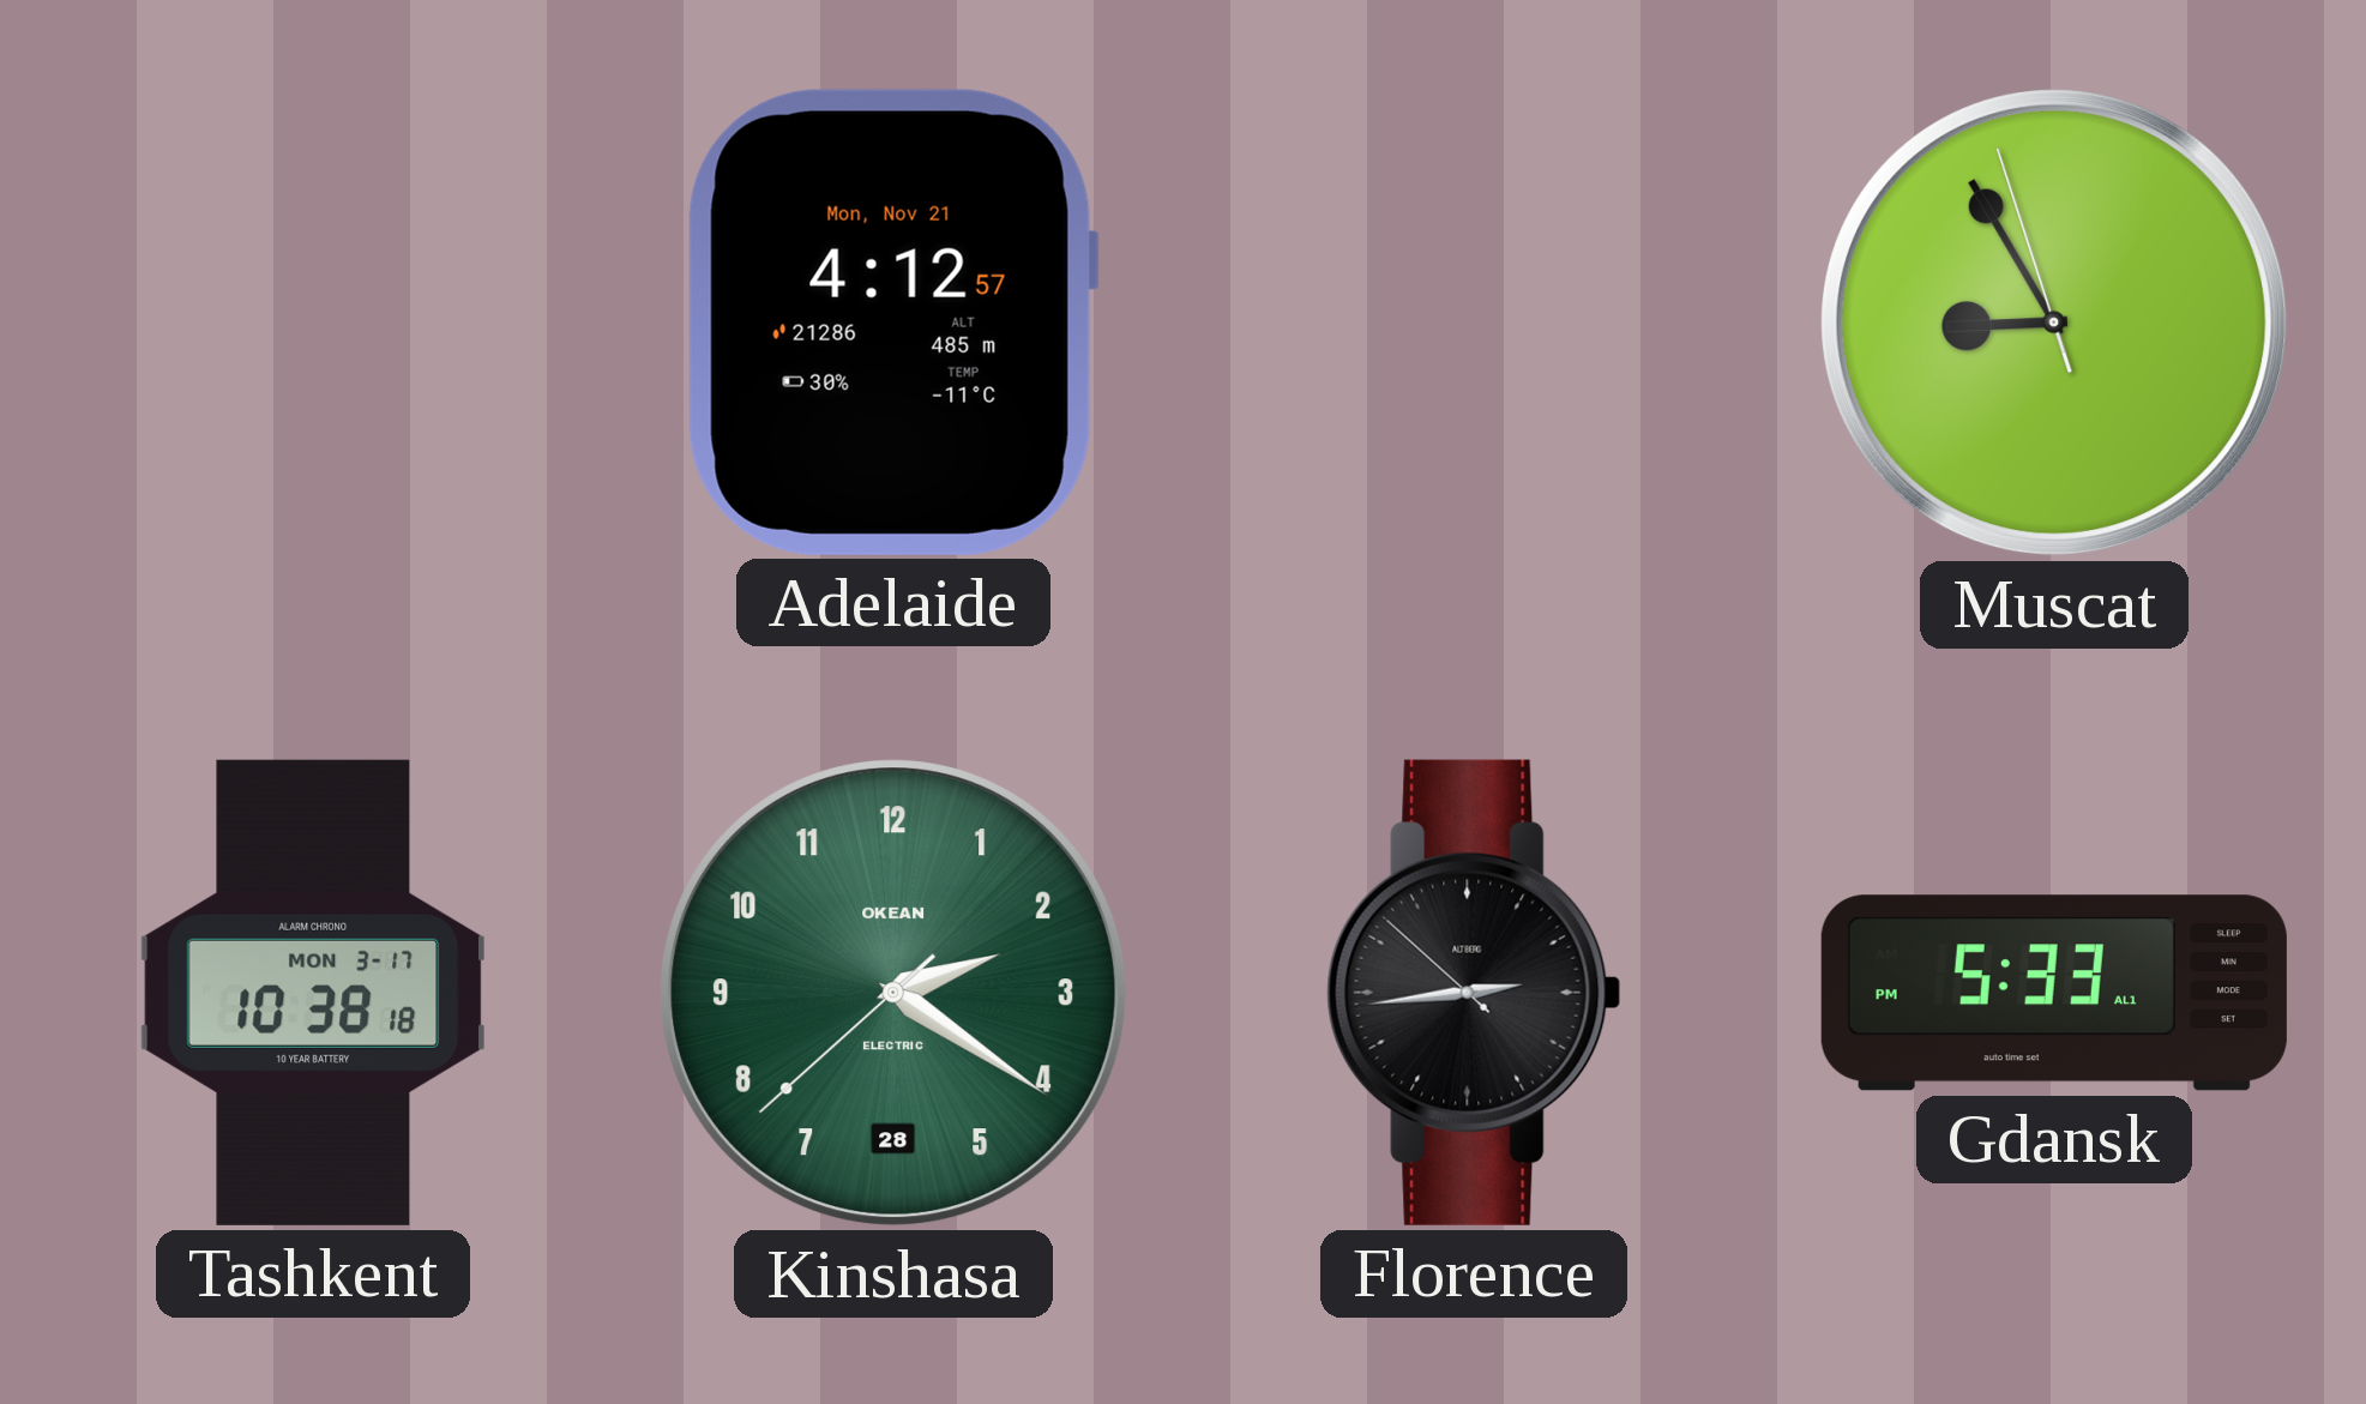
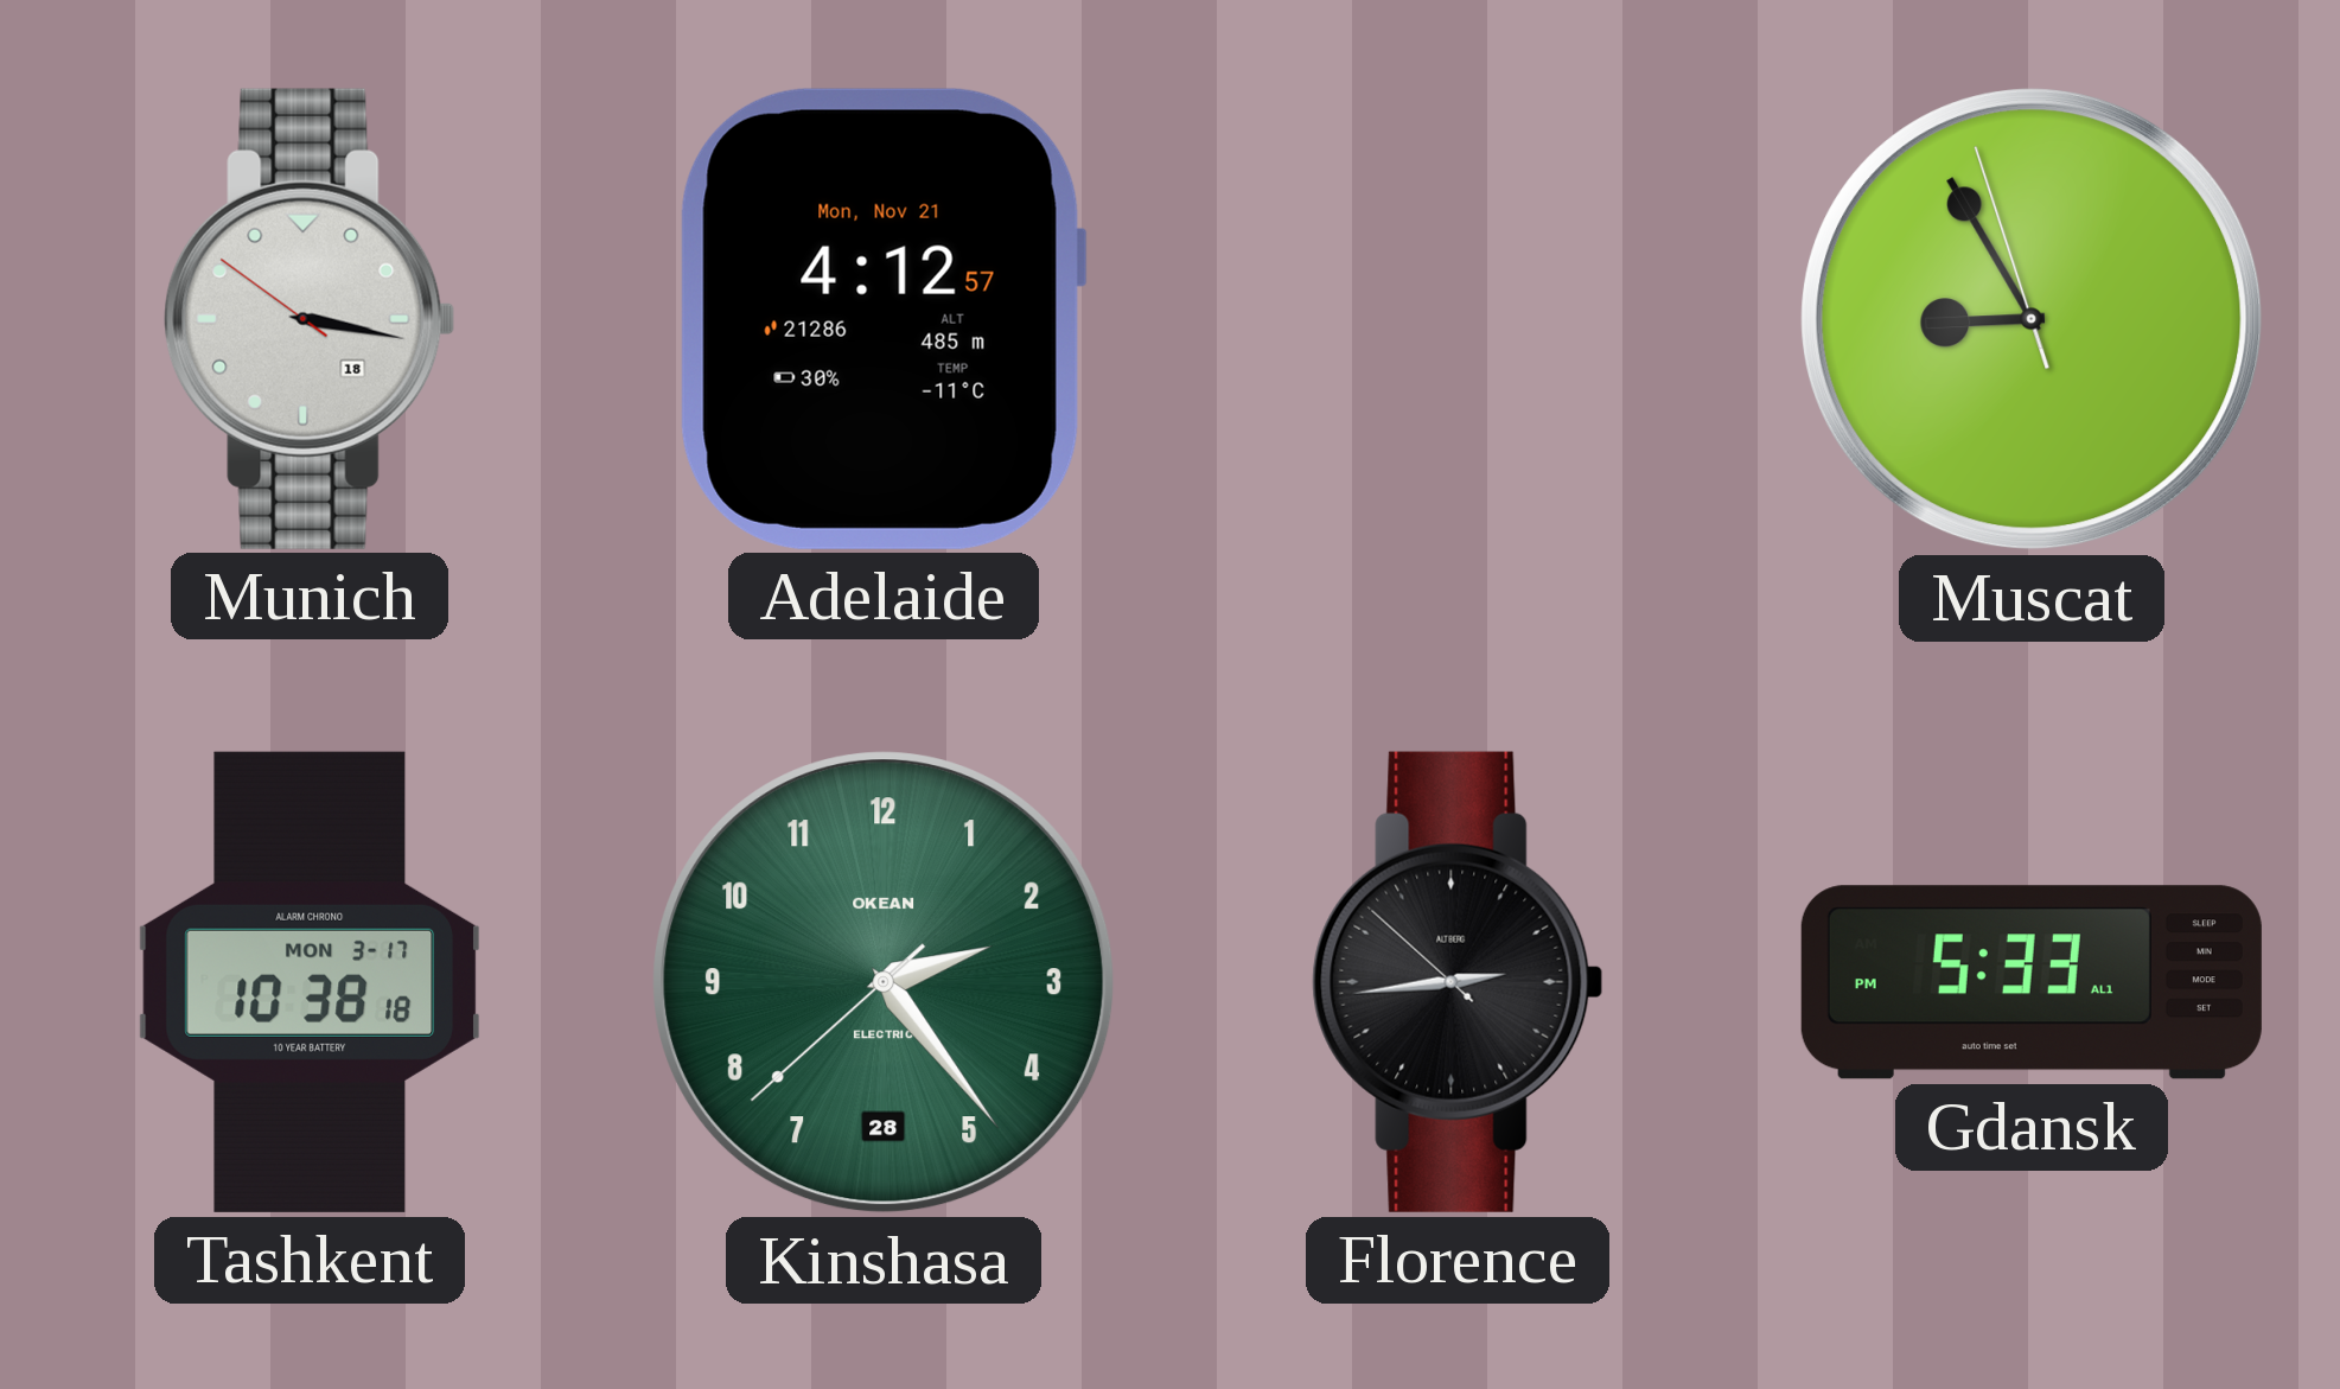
Munich: none -> 3:16 (310, 319)
Kinshasa: 2:20 -> 2:23 (884, 982)
